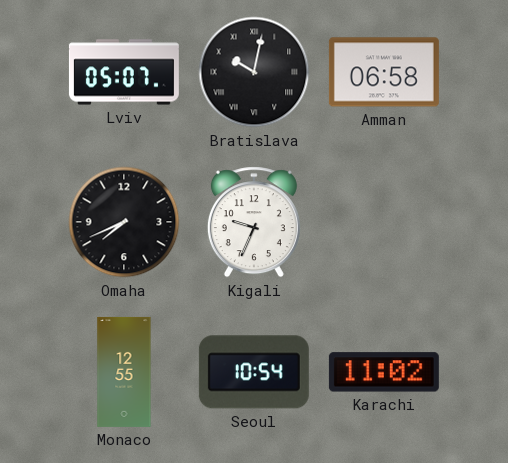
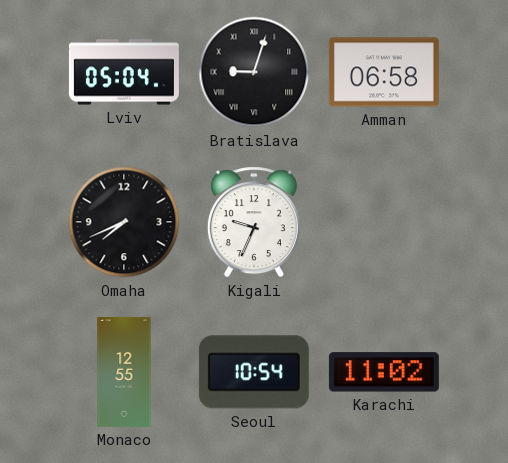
Lviv: 05:07 -> 05:04 (124, 72)
Bratislava: 10:02 -> 9:03 (254, 72)
